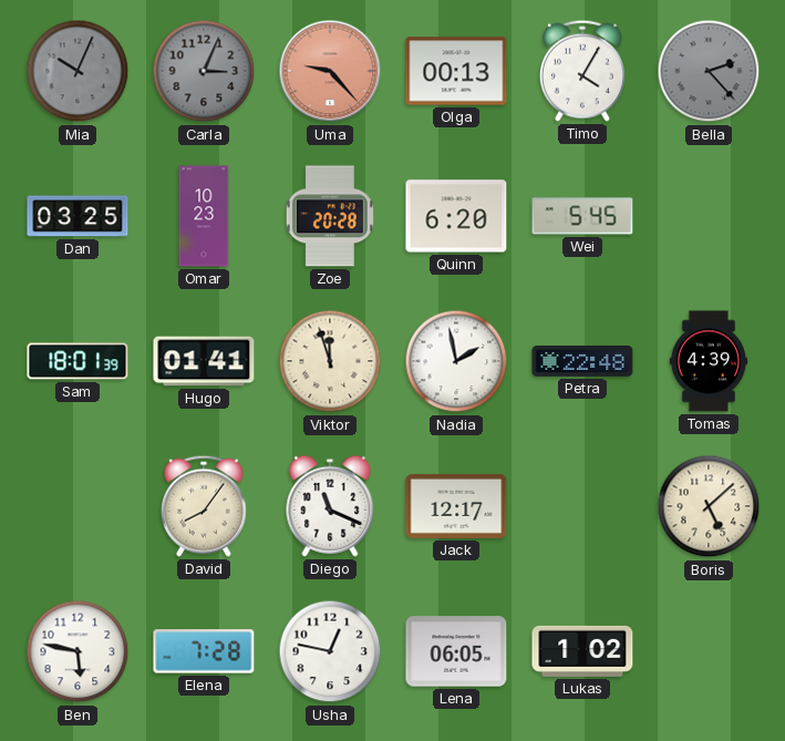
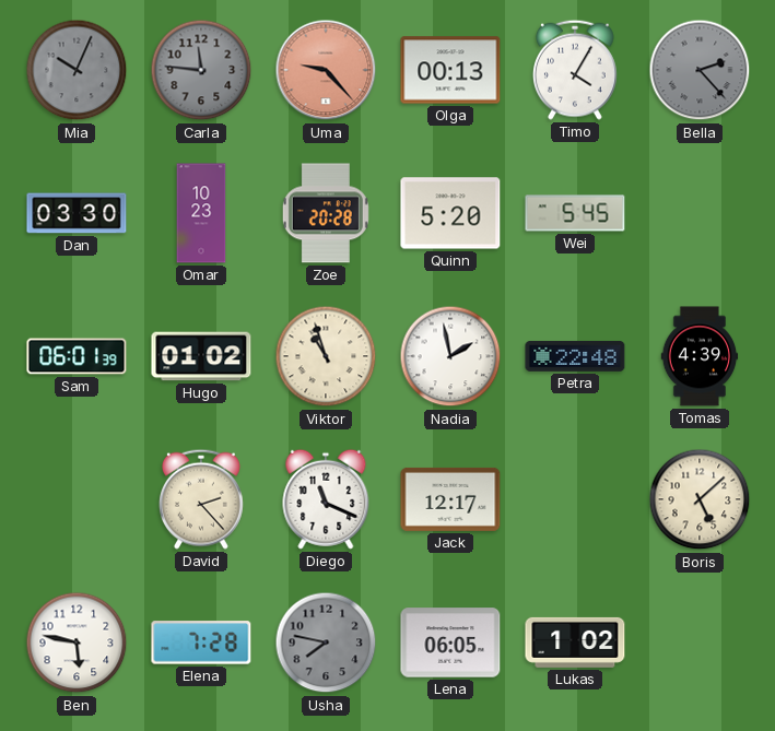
Carla: 3:04 -> 11:46 (201, 70)
Dan: 03:25 -> 03:30 (77, 213)
Quinn: 6:20 -> 5:20 (450, 213)
Sam: 18:01 -> 06:01 (77, 356)
Hugo: 01:41 -> 01:02 (201, 356)
Viktor: 11:57 -> 10:57 (326, 356)
David: 8:06 -> 2:23 (201, 499)
Usha: 12:47 -> 7:47 (326, 642)
Usha dial: white -> grey (326, 642)
